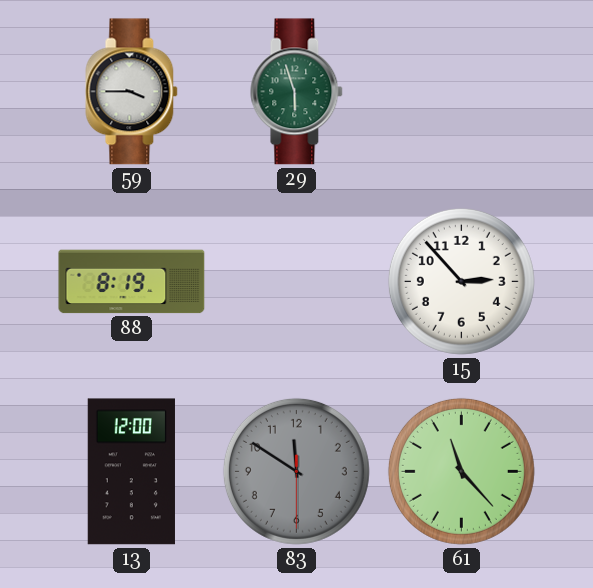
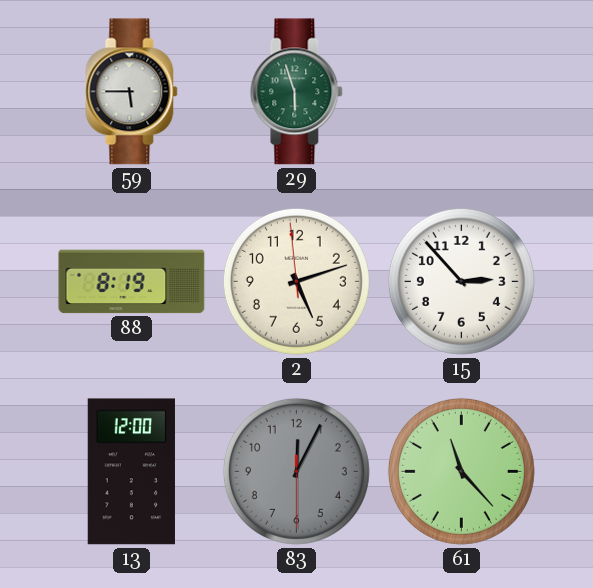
59: 3:45 -> 5:45 (132, 92)
2: none -> 5:11 (296, 281)
83: 11:50 -> 12:04 (296, 471)
